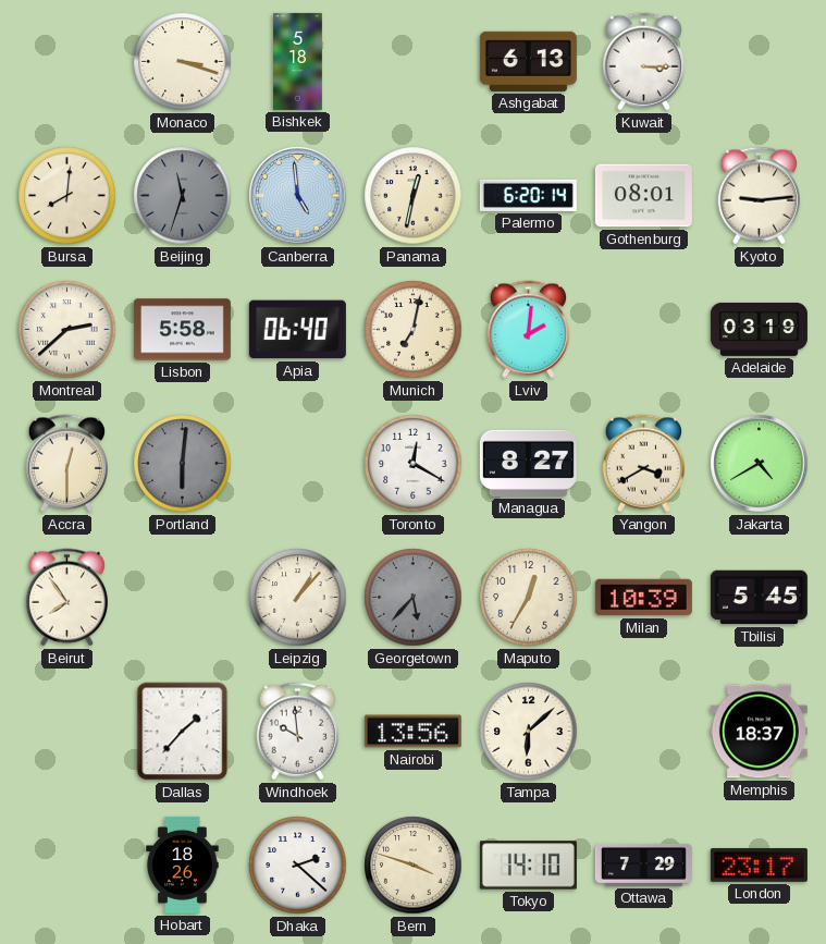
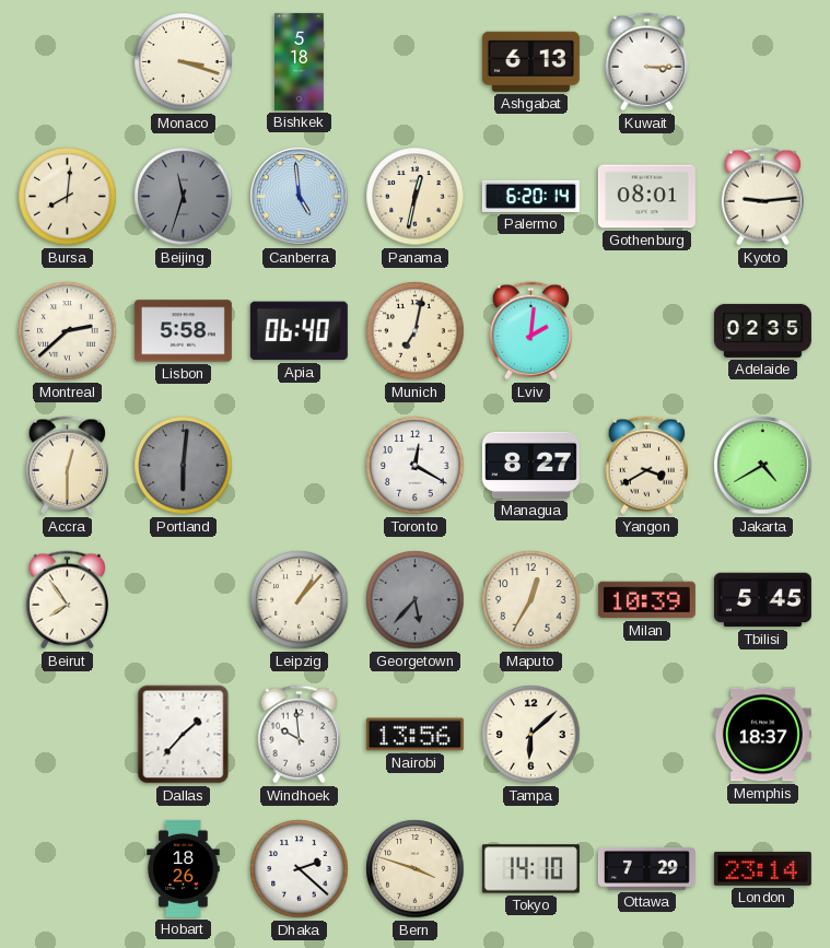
Adelaide: 03:19 -> 02:35 (762, 330)
London: 23:17 -> 23:14 (762, 868)
